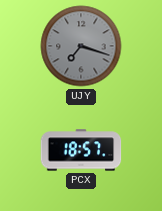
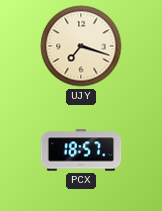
UJY dial: grey -> cream (81, 46)
